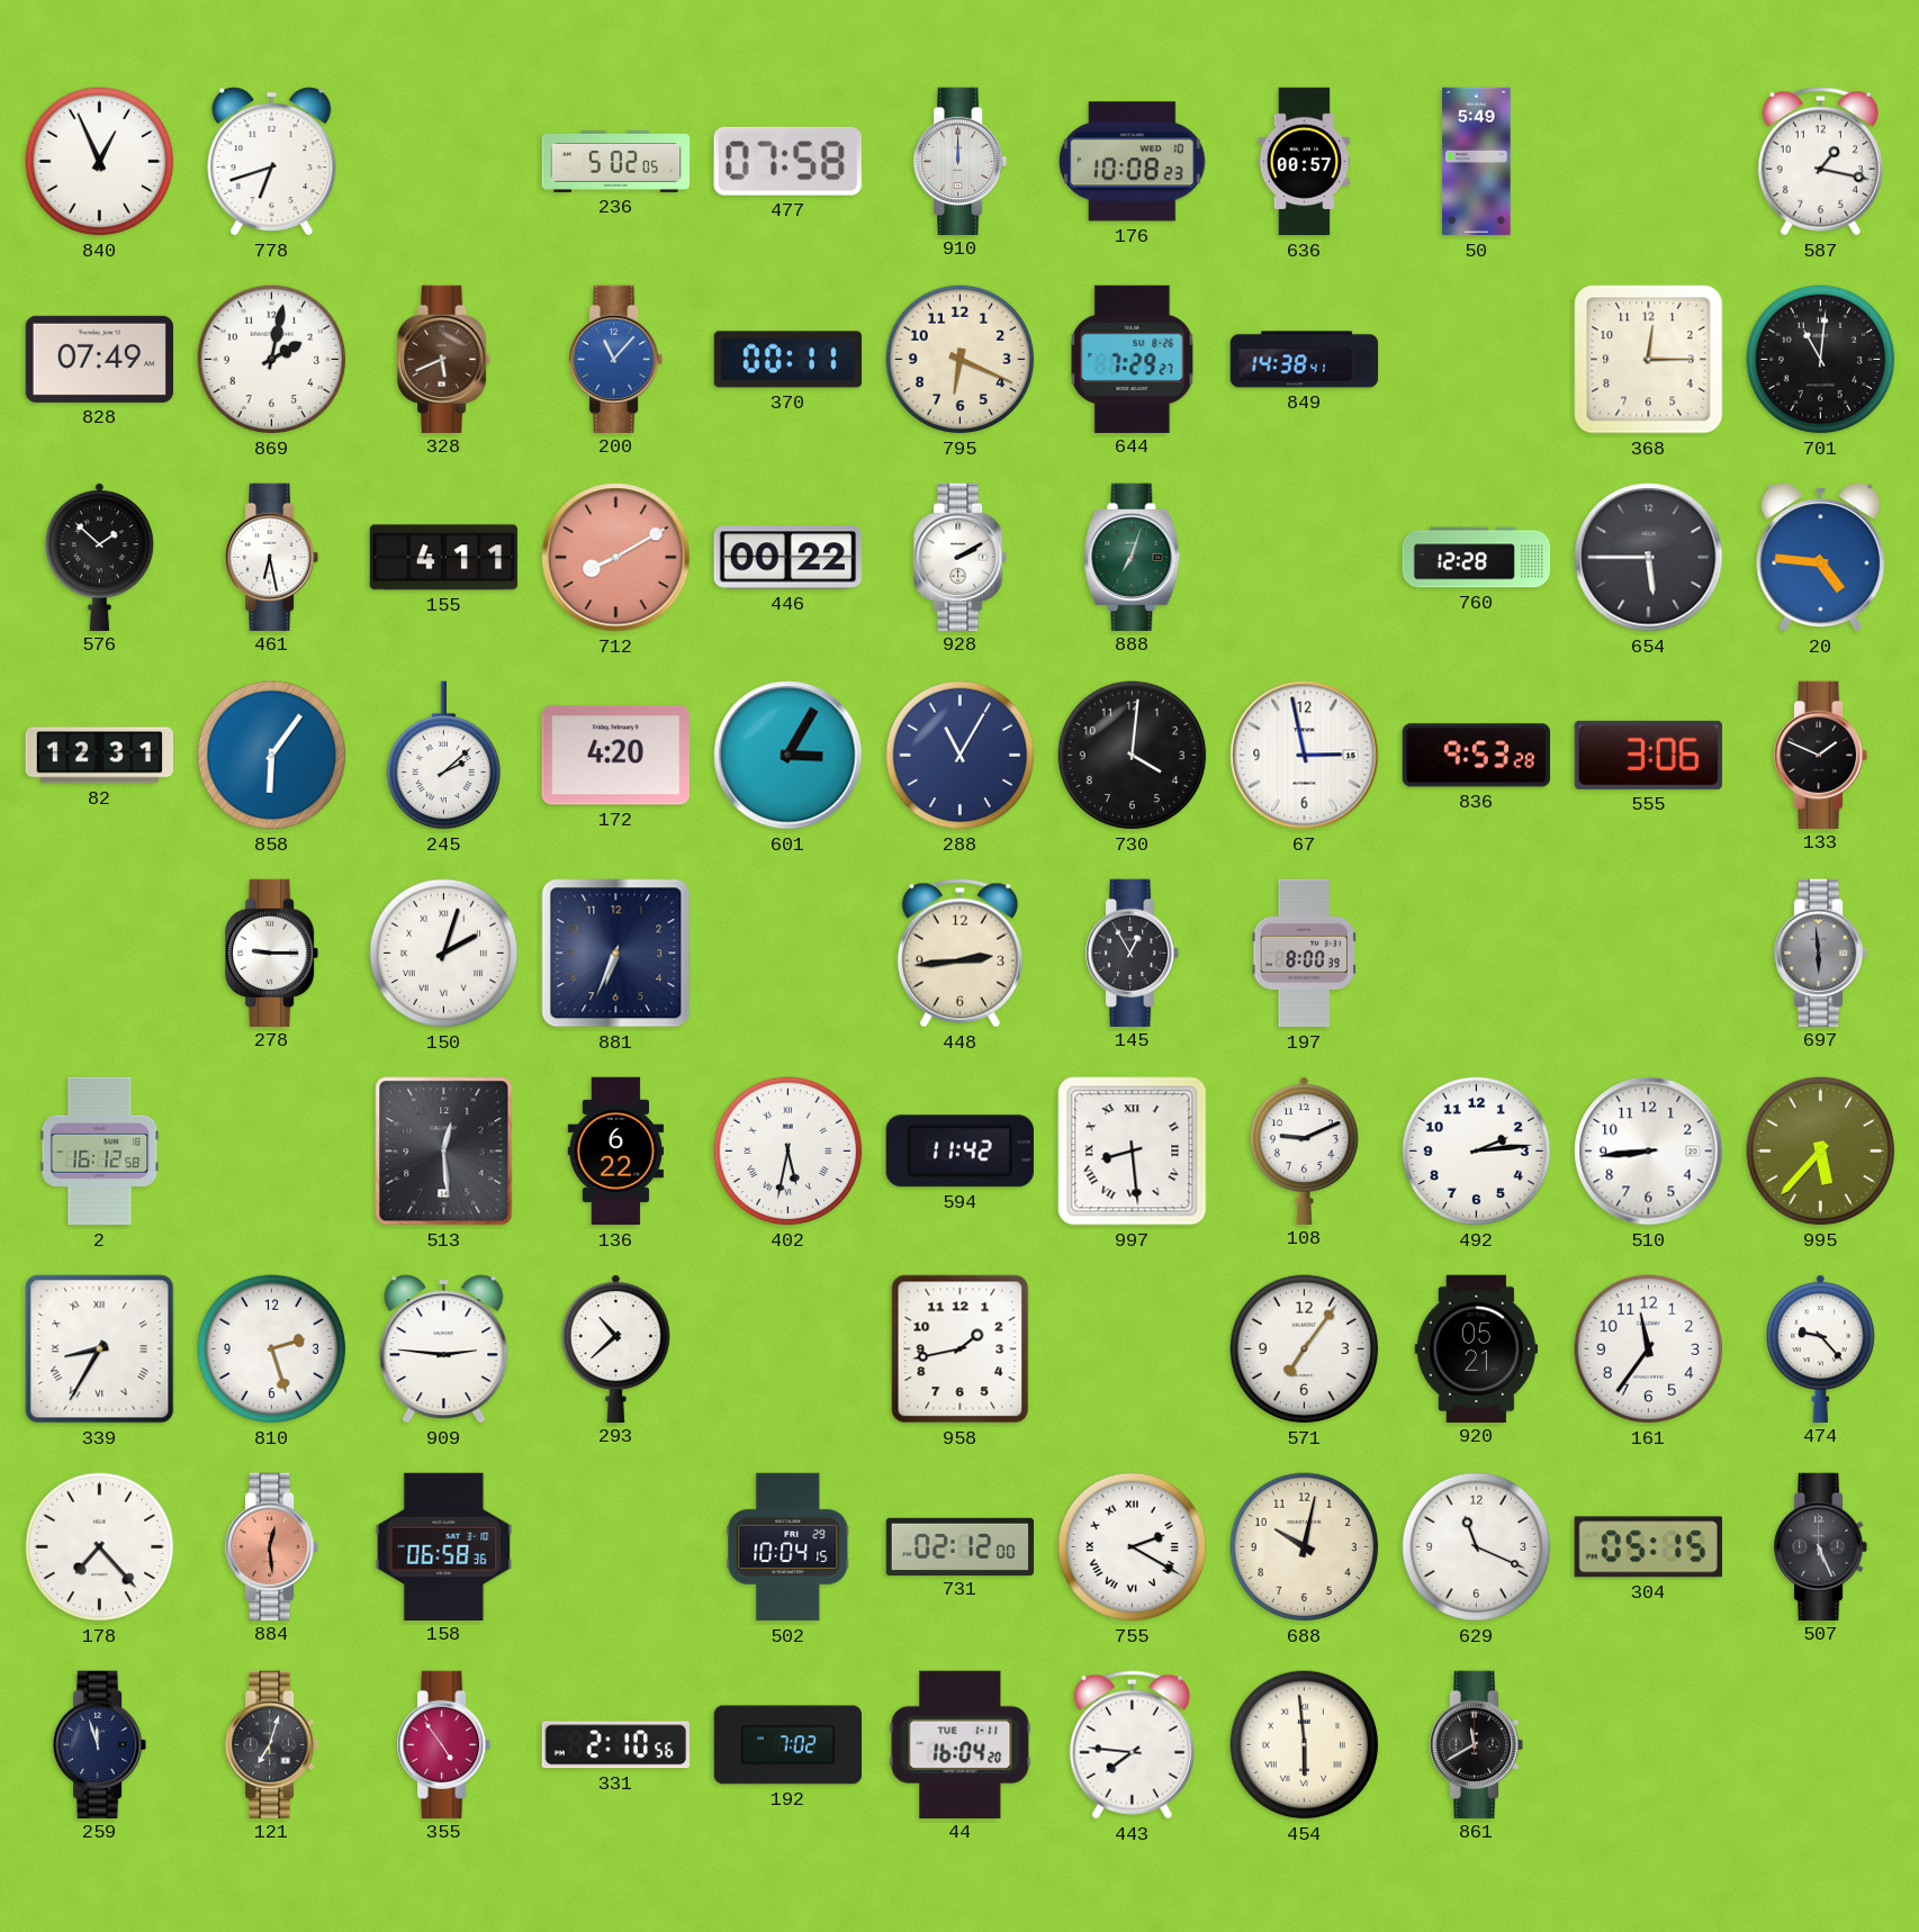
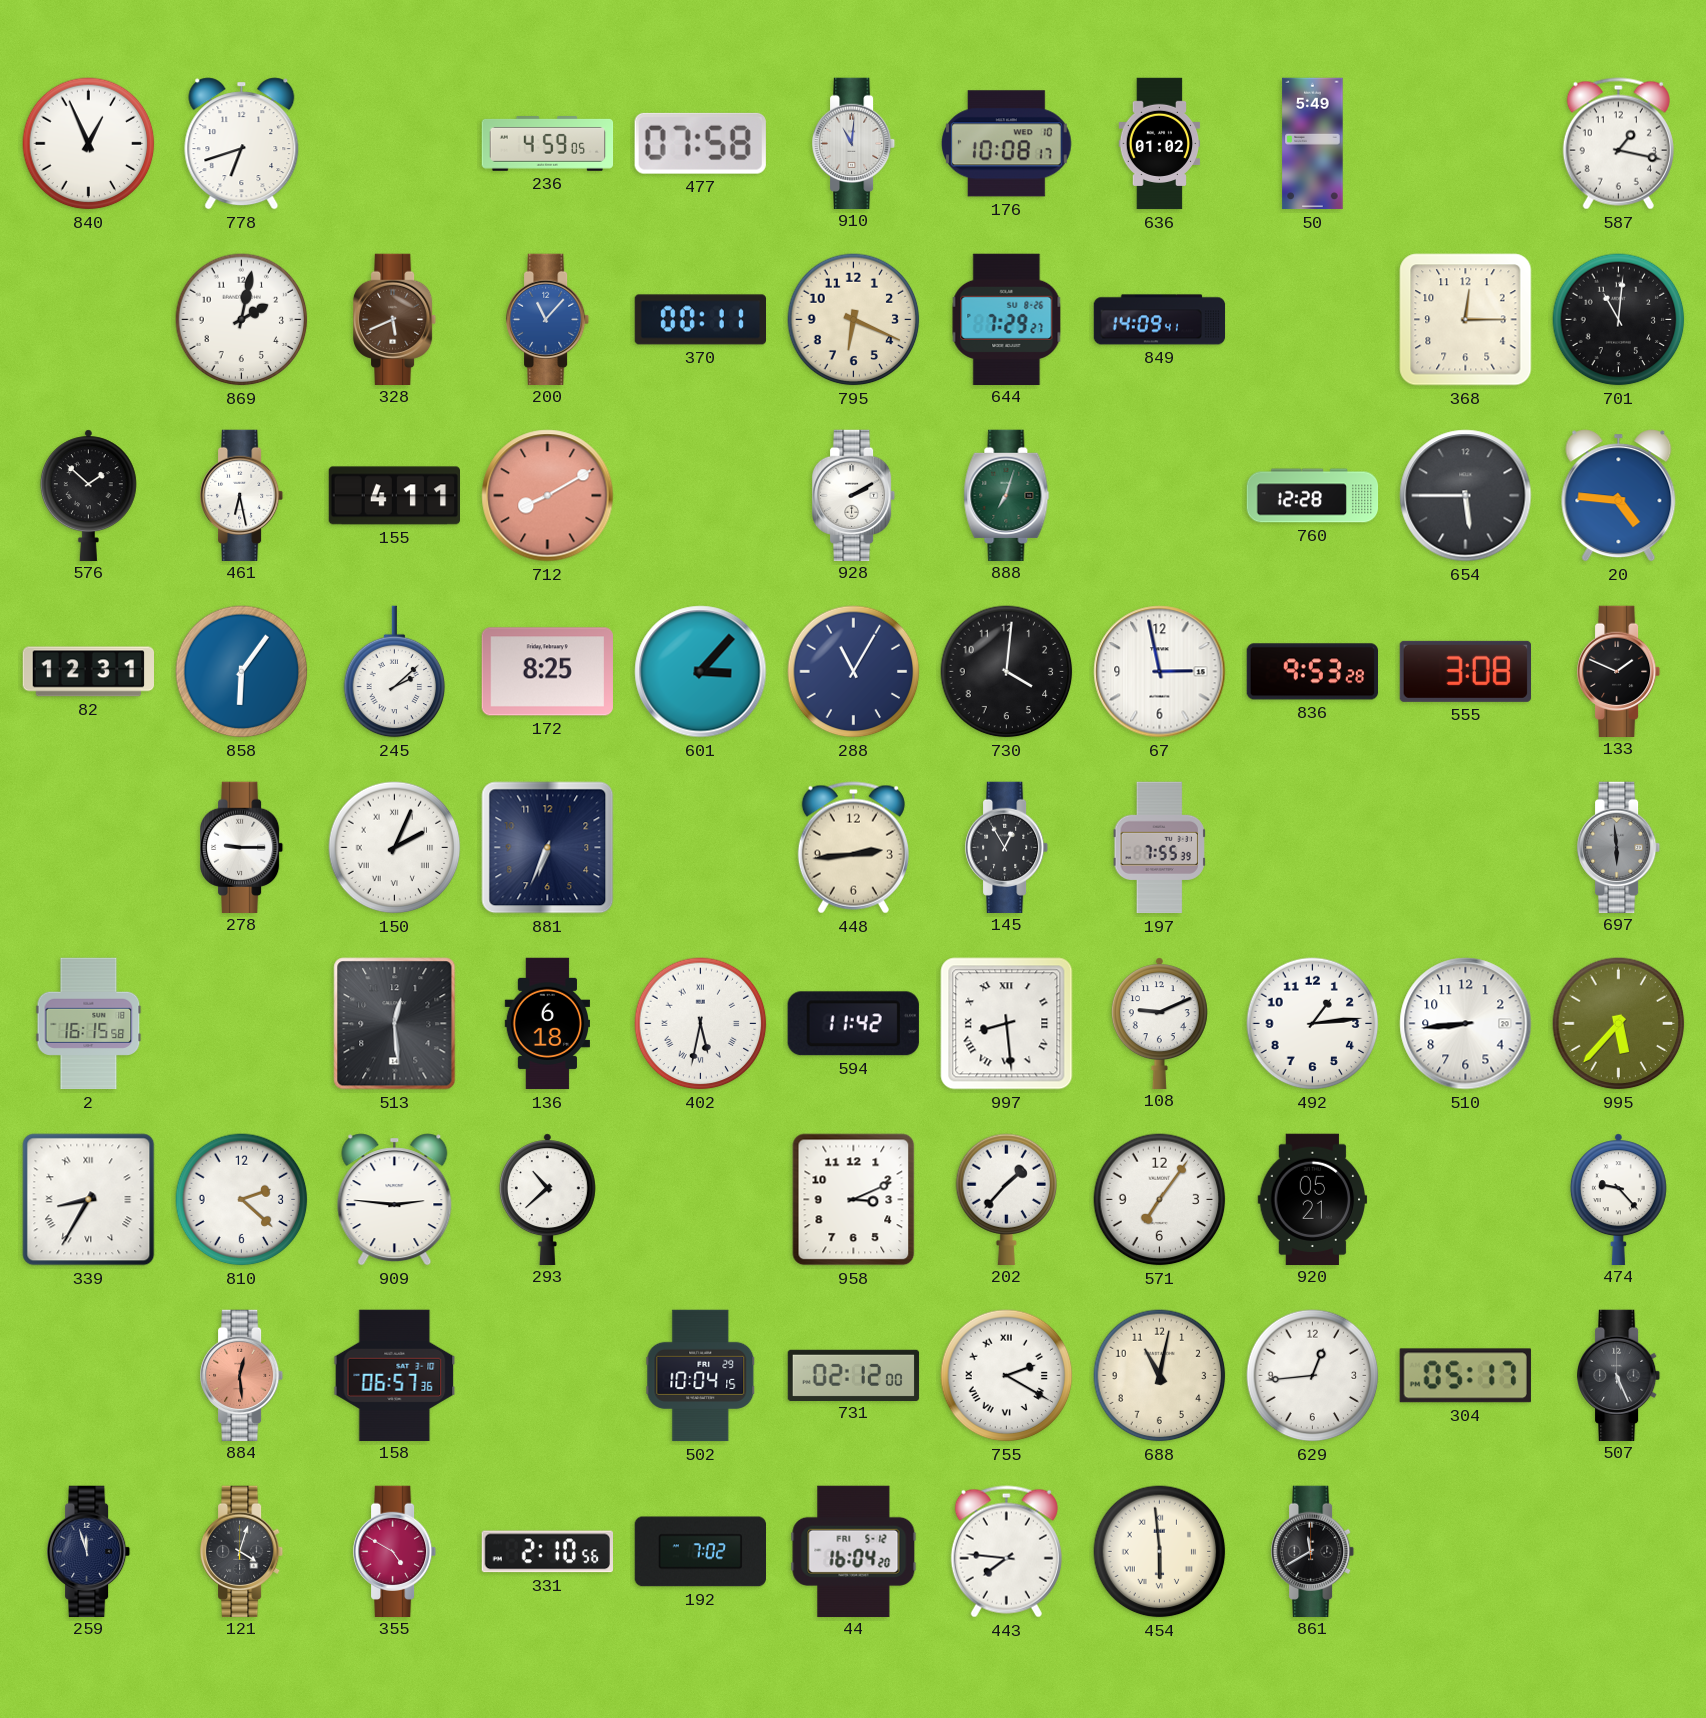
236: 5:02 -> 4:59 (548, 144)
910: 12:00 -> 11:01 (855, 143)
176: 10:08:23 -> 10:08:17 (1006, 144)
636: 00:57 -> 01:02 (1160, 144)
828: 07:49 -> none (99, 359)
849: 14:38 -> 14:09 (1160, 320)
446: 00:22 -> none (789, 558)
172: 4:20 -> 8:25 (547, 672)
601: 3:05 -> 3:07 (701, 672)
555: 3:06 -> 3:08 (1465, 671)
150: 2:03 -> 2:04 (395, 848)
197: 8:00 -> 7:55 (1159, 848)
2: 16:12 -> 16:15 (89, 1024)
136: 6:22 -> 6:18 (547, 1024)
492: 2:14 -> 1:14 (1313, 1024)
810: 2:27 -> 2:22 (242, 1200)
958: 1:43 -> 3:11 (854, 1200)
202: none -> 1:37 (1007, 1199)
161: 11:36 -> none (1649, 1349)
178: 7:23 -> none (100, 1547)
158: 06:58 -> 06:57 (395, 1375)
688: 10:02 -> 11:02 (1160, 1376)
629: 11:19 -> 12:44 (1313, 1376)
304: 05:15 -> 05:17 (1465, 1376)
121: 7:03 -> 4:03 (243, 1551)
355: 4:54 -> 4:50 (396, 1551)
44 date: TUE 1-11 -> FRI 5-12 (854, 1551)
